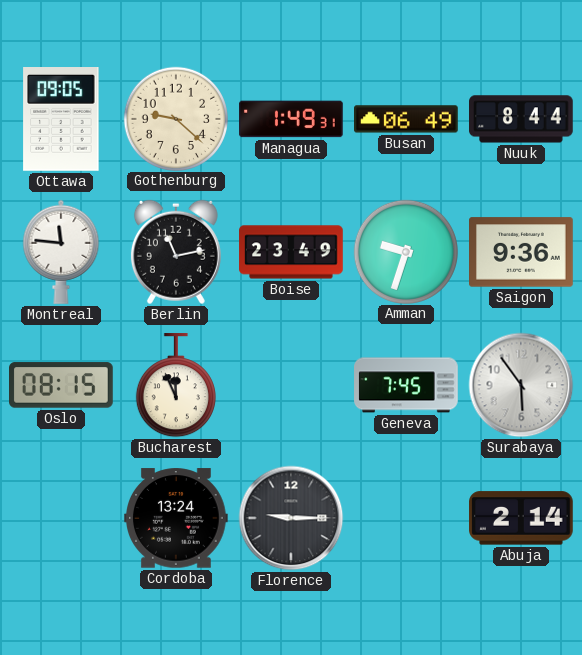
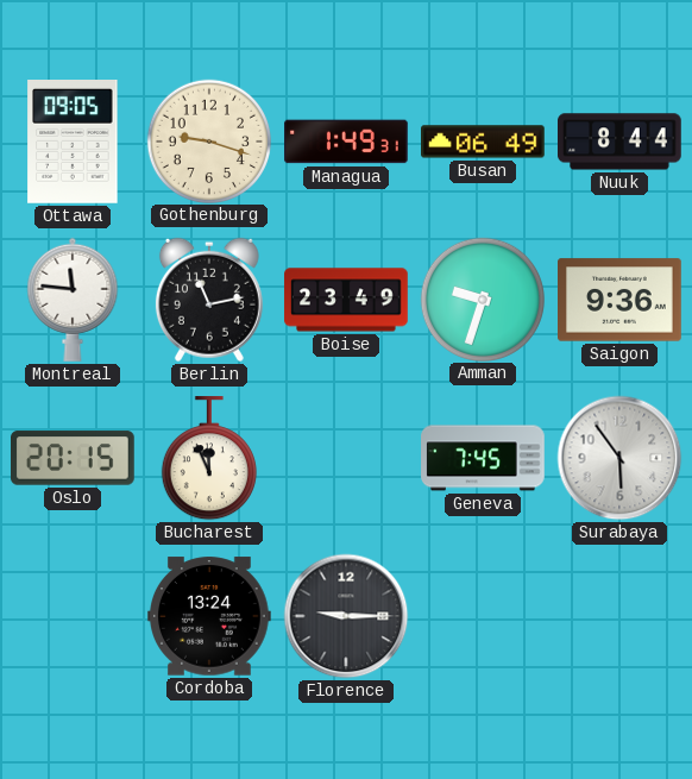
Gothenburg: 9:22 -> 9:18 (208, 140)
Oslo: 08:15 -> 20:15 (74, 458)
Abuja: 2:14 -> none (522, 518)
